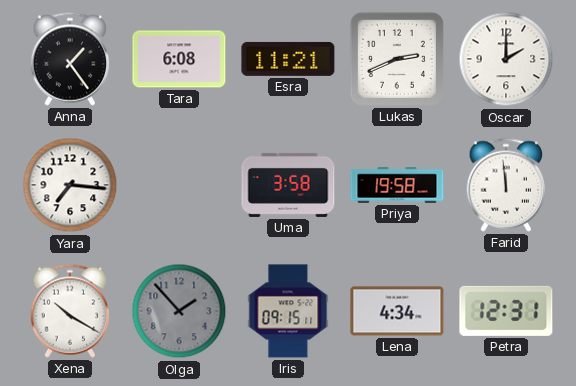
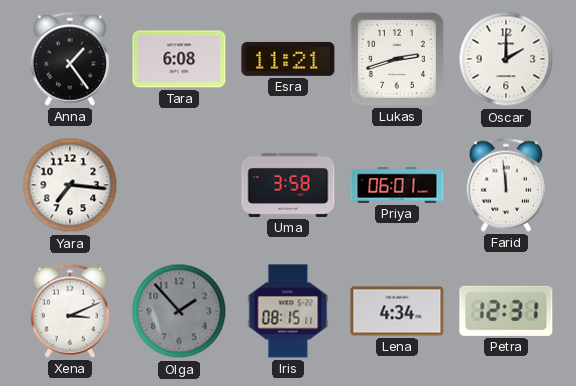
Lukas: 2:41 -> 2:42 (397, 59)
Priya: 19:58 -> 06:01 (397, 185)
Xena: 10:20 -> 3:11 (70, 311)
Iris: 09:15 -> 08:15 (288, 311)
